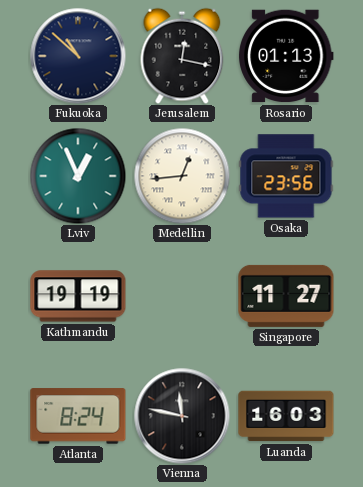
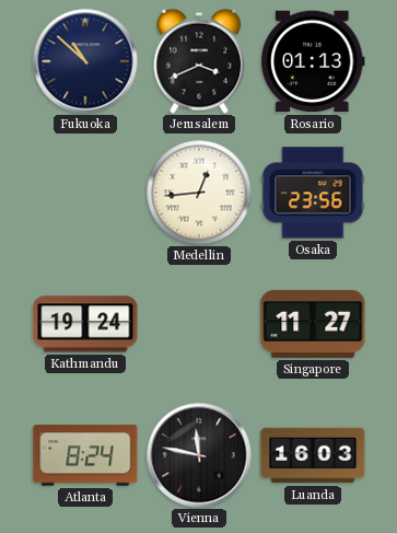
Jerusalem: 12:17 -> 3:41 (199, 61)
Lviv: 12:56 -> none (78, 176)
Kathmandu: 19:19 -> 19:24 (85, 324)
